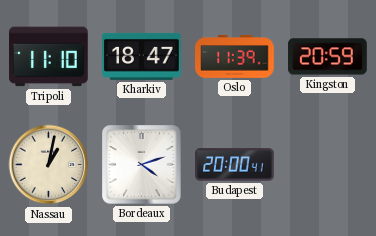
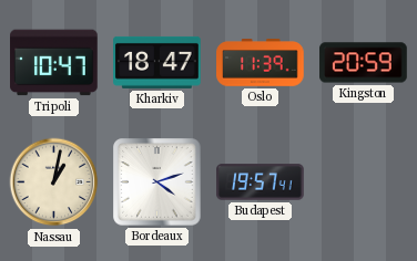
Tripoli: 11:10 -> 10:47 (54, 63)
Budapest: 20:00 -> 19:57 (261, 182)
